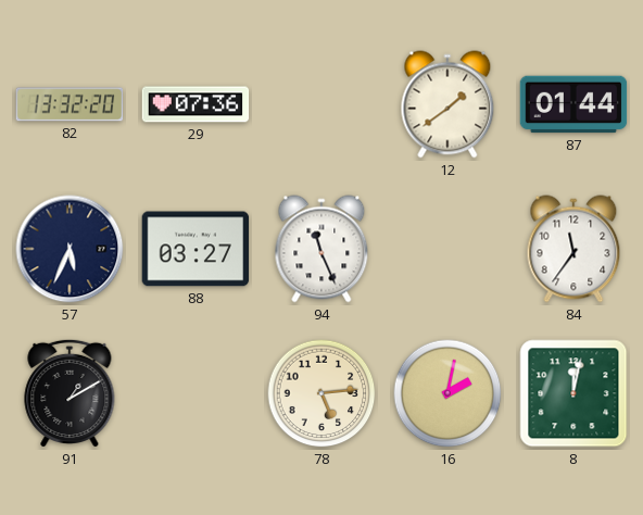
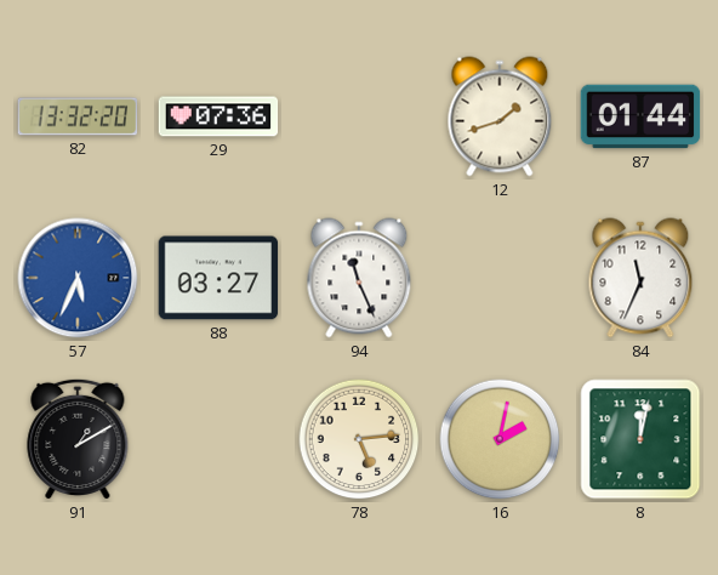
12: 1:39 -> 1:42 (500, 116)
57 dial: navy -> blue (78, 278)
84: 11:36 -> 11:34 (640, 278)
